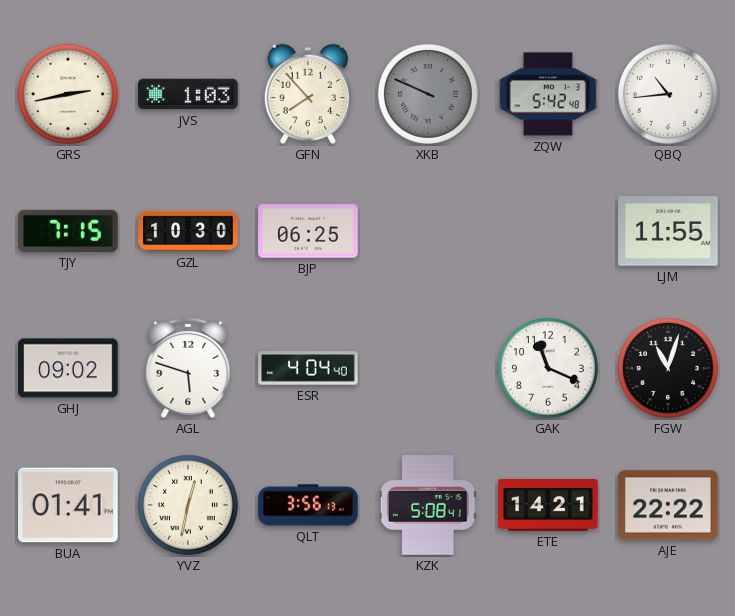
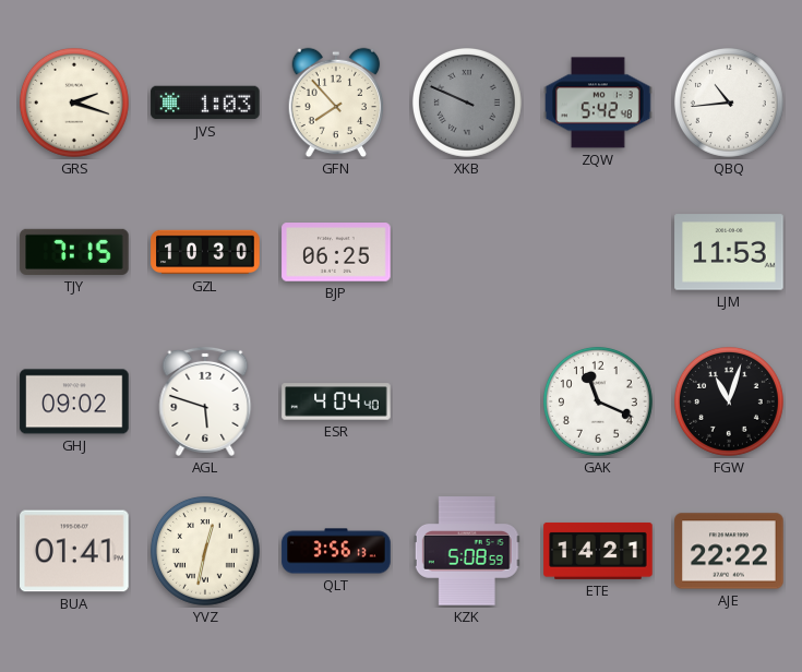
GRS: 2:43 -> 2:18 (74, 103)
LJM: 11:55 -> 11:53 (729, 252)
KZK: 5:08:41 -> 5:08:59 (467, 551)
